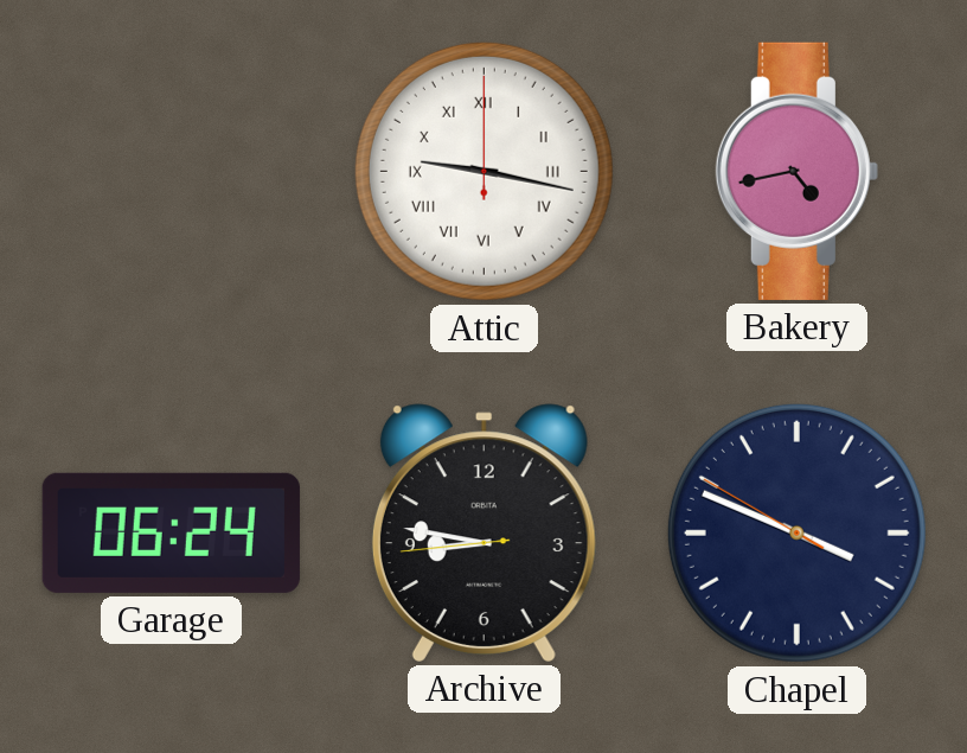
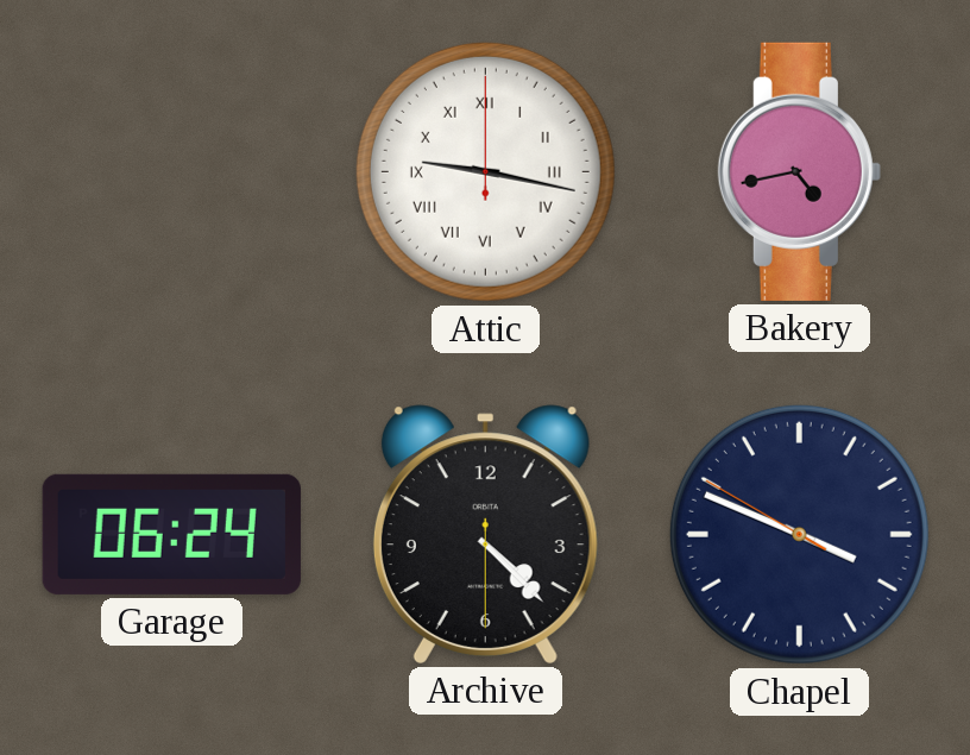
Archive: 8:46 -> 4:22 (485, 534)
